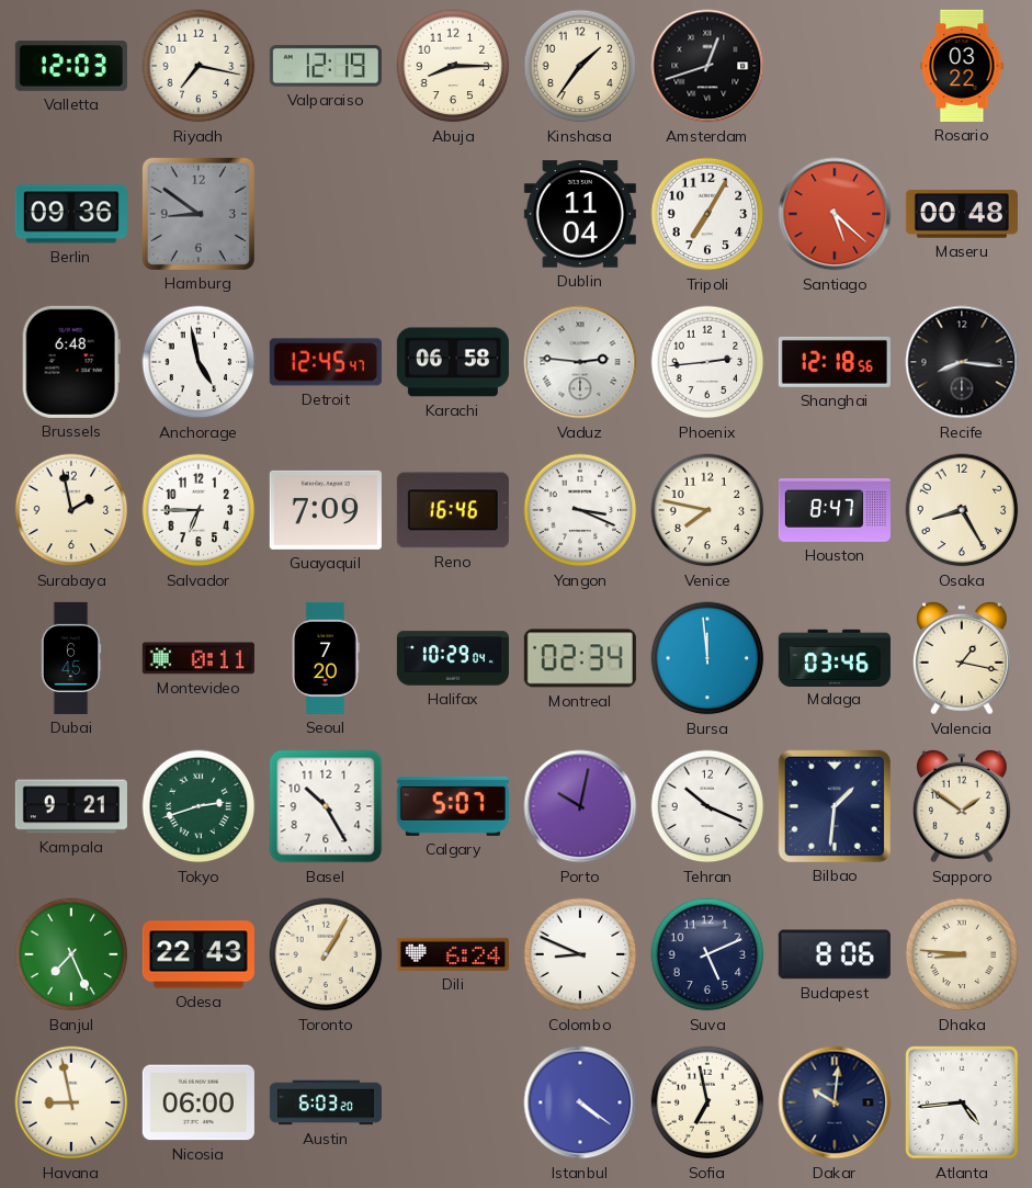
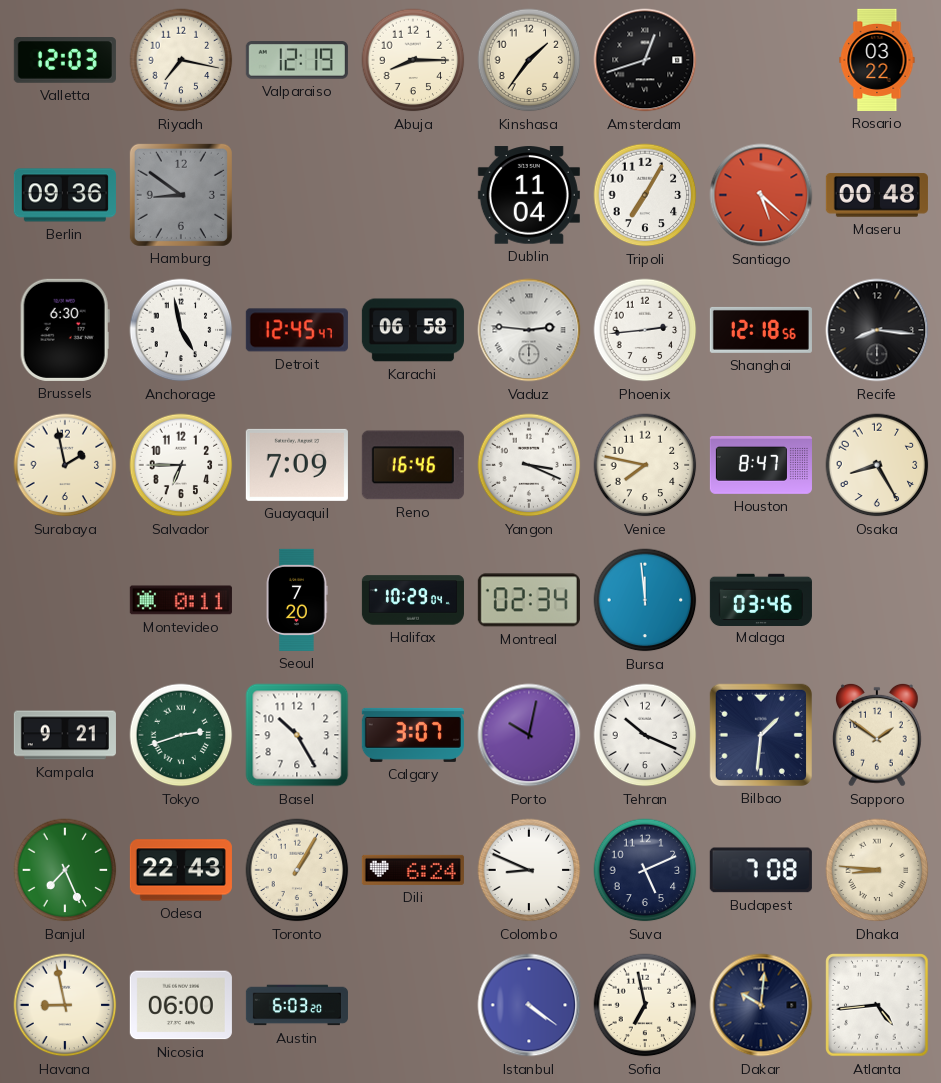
Brussels: 6:48 -> 6:30 (65, 330)
Dubai: 6:45 -> none (71, 658)
Valencia: 1:17 -> none (962, 658)
Calgary: 5:07 -> 3:07 (413, 735)
Budapest: 8:06 -> 7:08 (761, 870)
